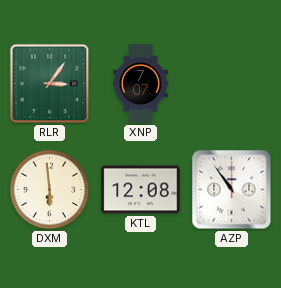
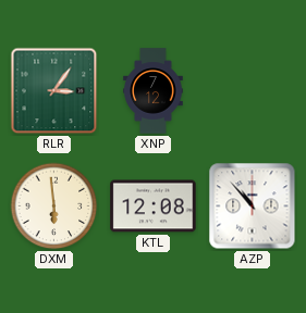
XNP: 7:07 -> 7:12 (154, 91)
AZP: 10:54 -> 10:53 (253, 206)
